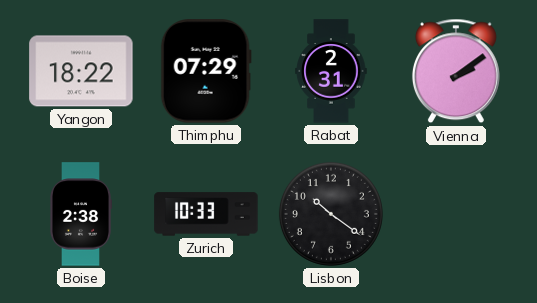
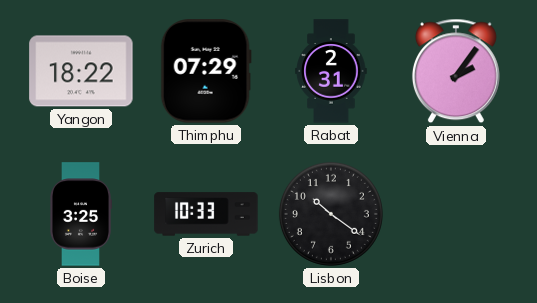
Vienna: 2:09 -> 2:06 (456, 71)
Boise: 2:38 -> 3:25 (80, 214)
